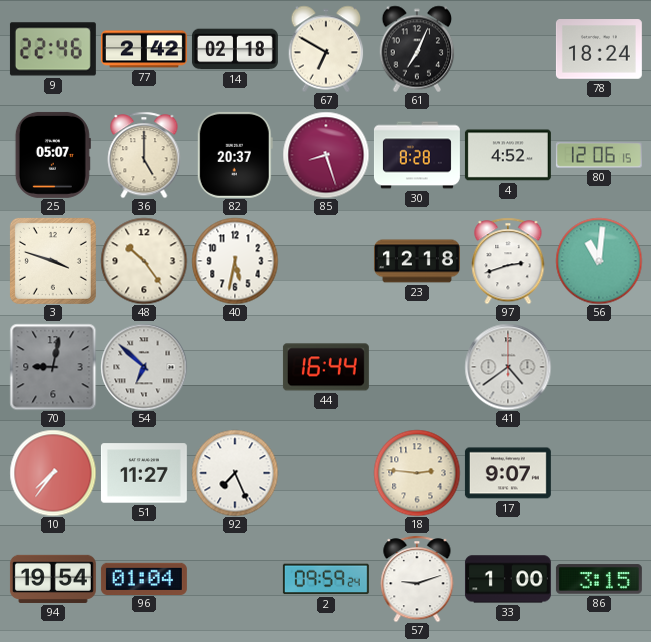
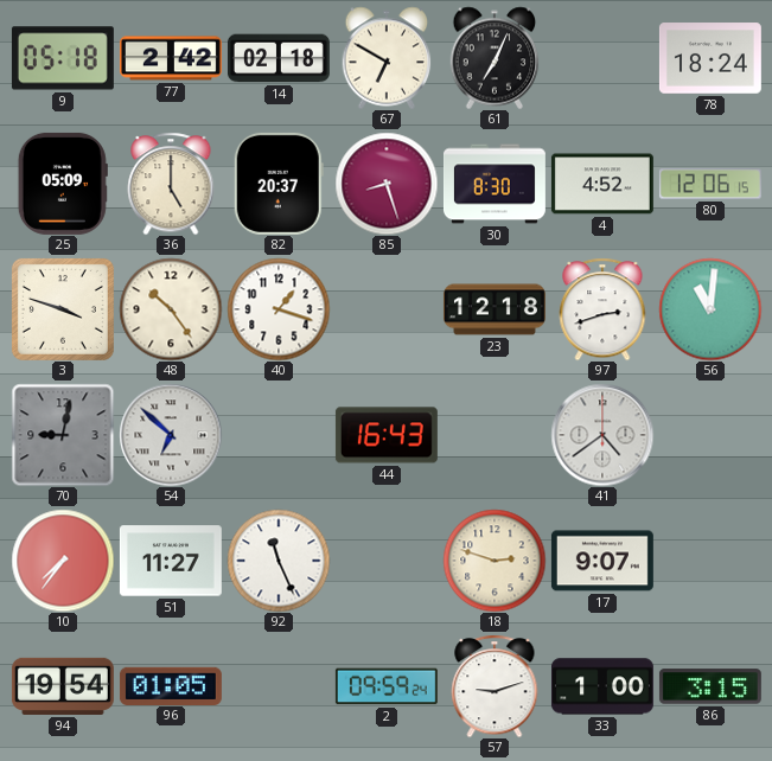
9: 22:46 -> 05:18 (63, 58)
25: 05:07 -> 05:09 (63, 184)
30: 8:28 -> 8:30 (495, 184)
40: 5:32 -> 1:18 (279, 309)
44: 16:44 -> 16:43 (387, 435)
92: 7:26 -> 11:26 (279, 561)
18: 2:46 -> 2:48 (495, 561)
96: 01:04 -> 01:05 (171, 685)
